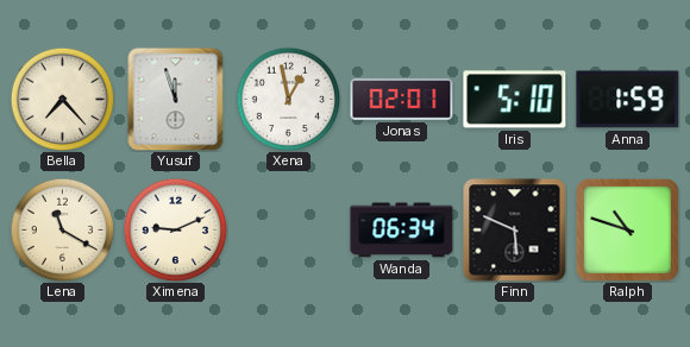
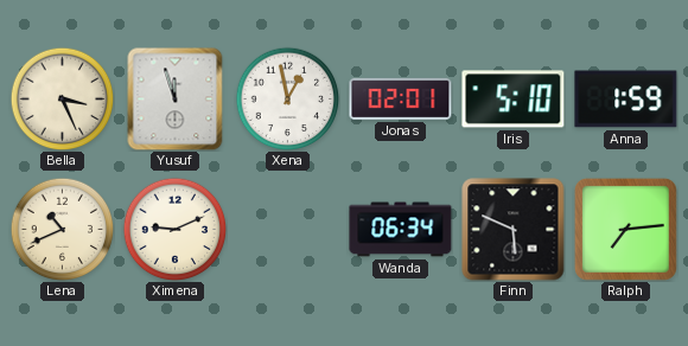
Bella: 7:23 -> 3:26 (62, 98)
Lena: 11:20 -> 10:41 (62, 229)
Ralph: 10:48 -> 7:14 (625, 229)
